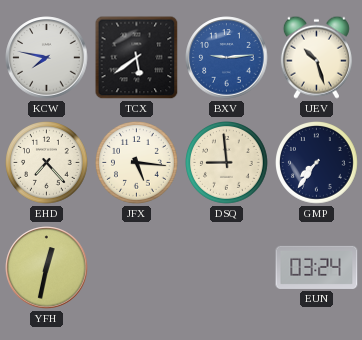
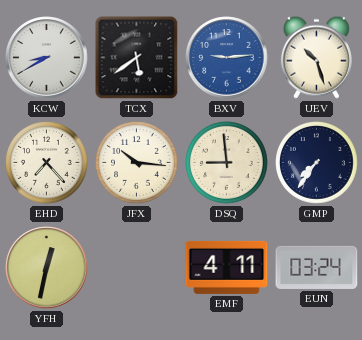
KCW: 7:47 -> 8:40 (47, 58)
JFX: 5:16 -> 10:16 (137, 163)
EMF: none -> 4:11 (227, 267)
